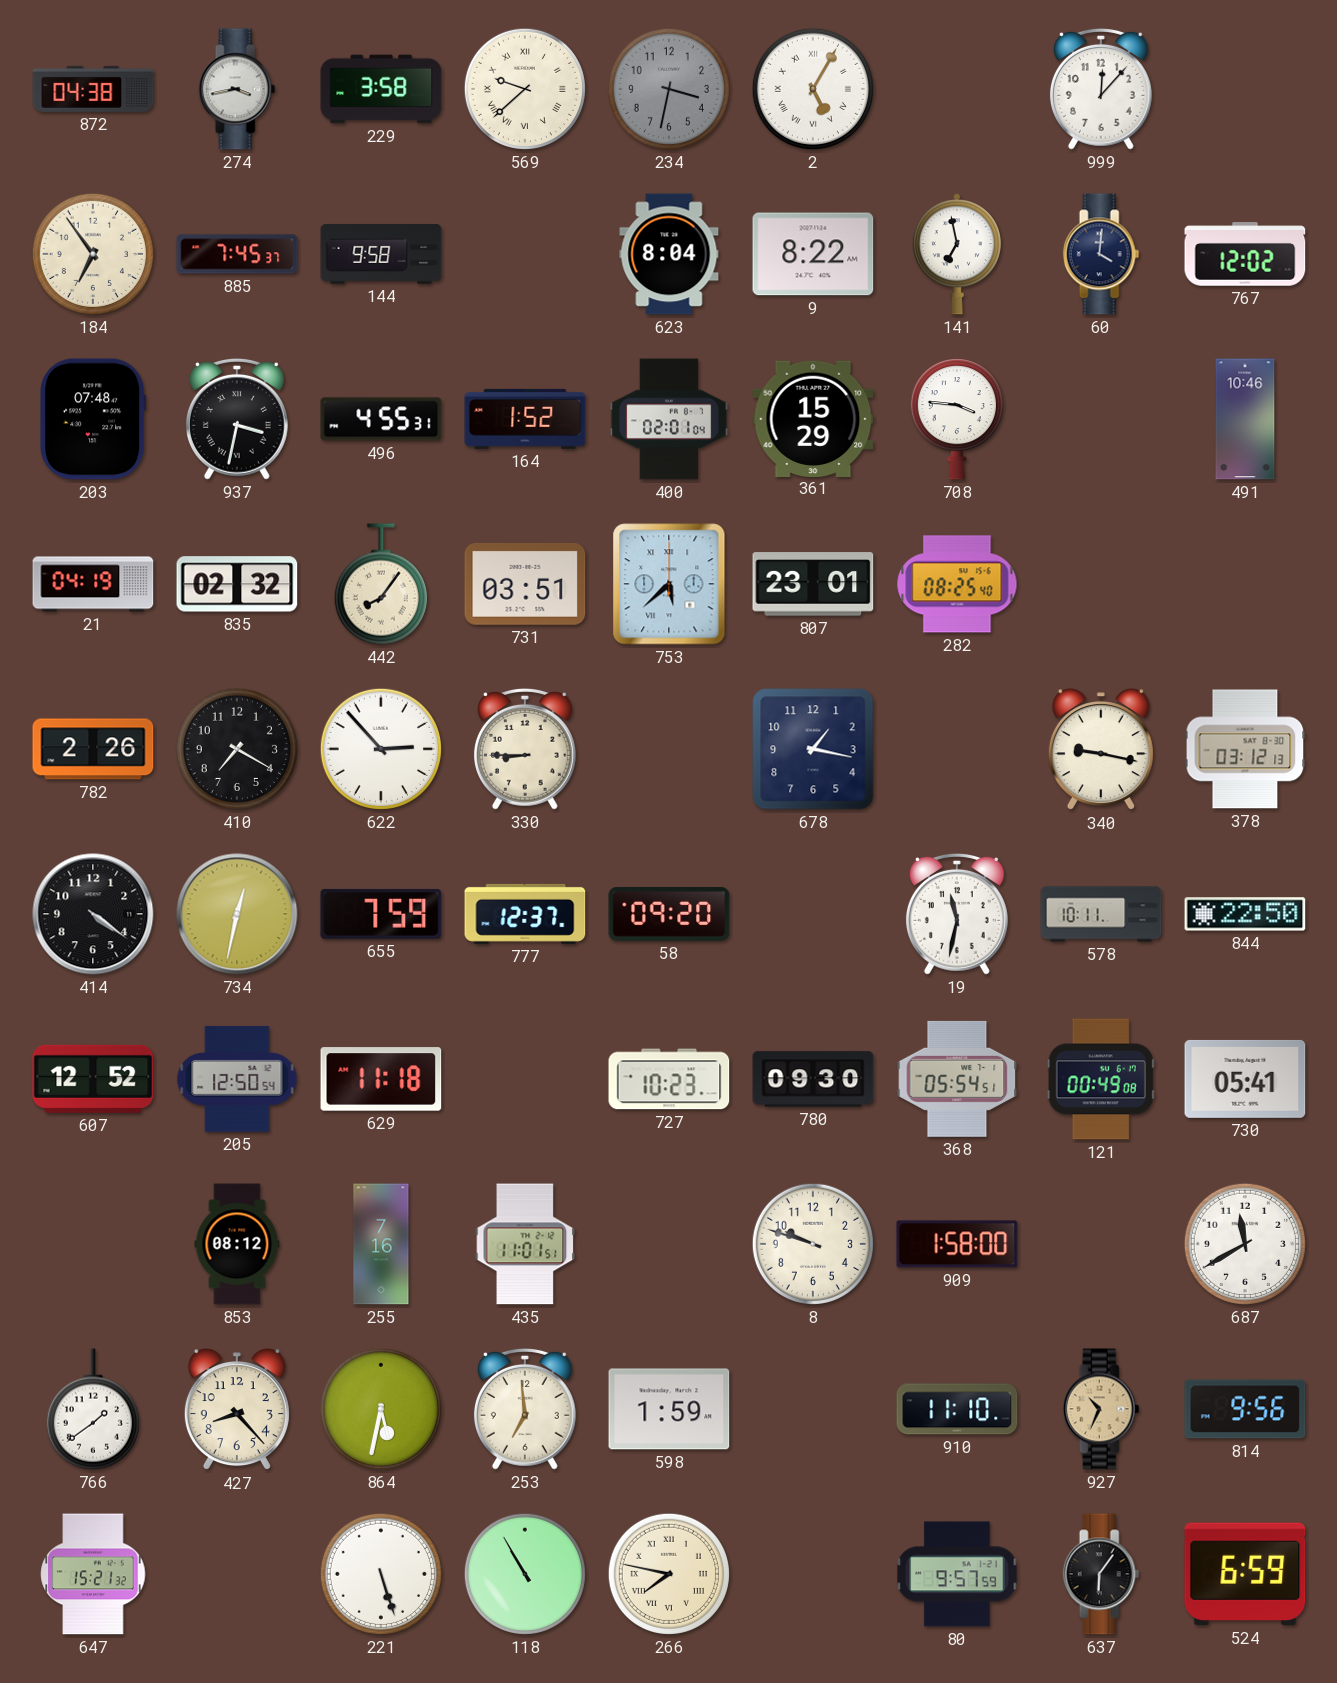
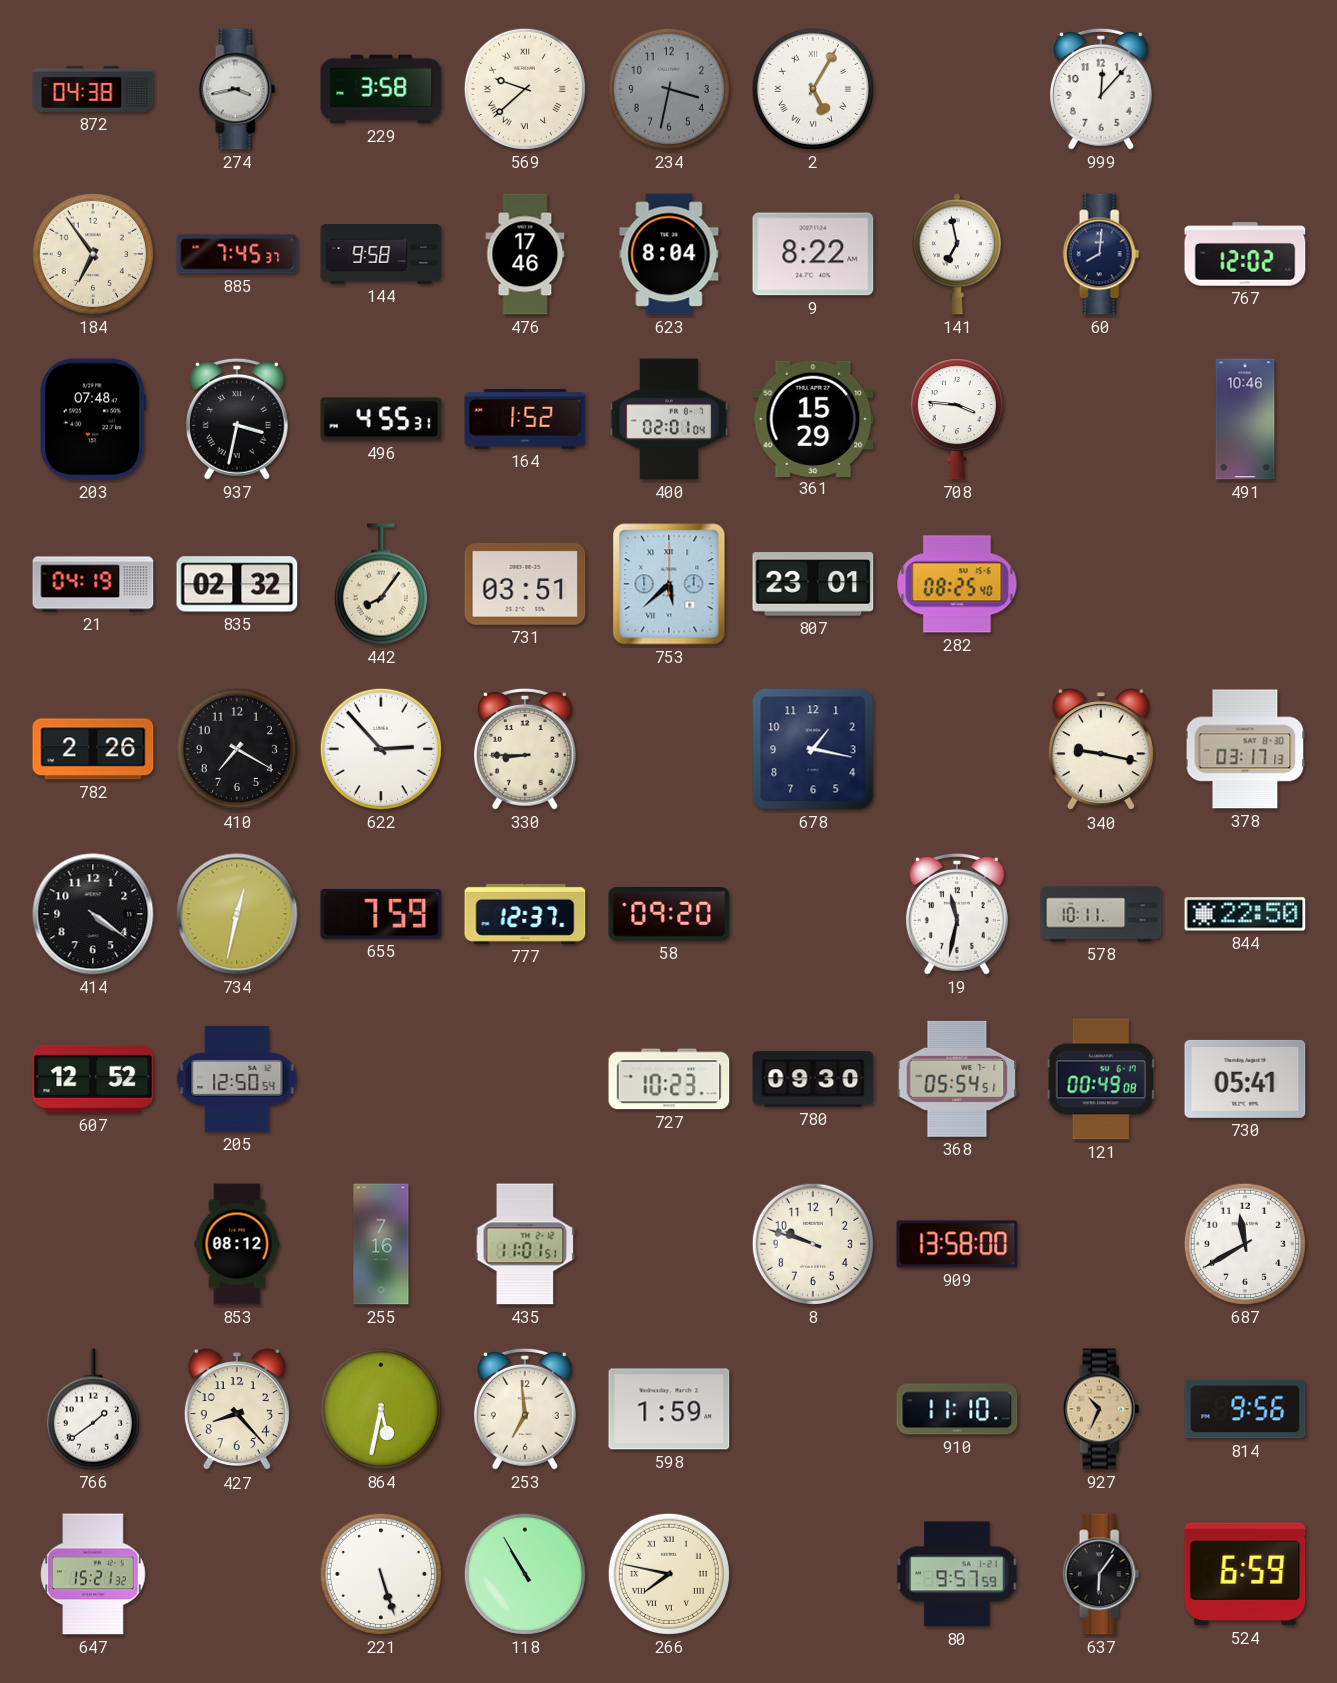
476: none -> 17:46 (525, 254)
60: 4:01 -> 8:01 (1101, 254)
378: 03:12 -> 03:17 (1245, 749)
629: 11:18 -> none (381, 1079)
909: 1:58 -> 13:58 (957, 1244)
